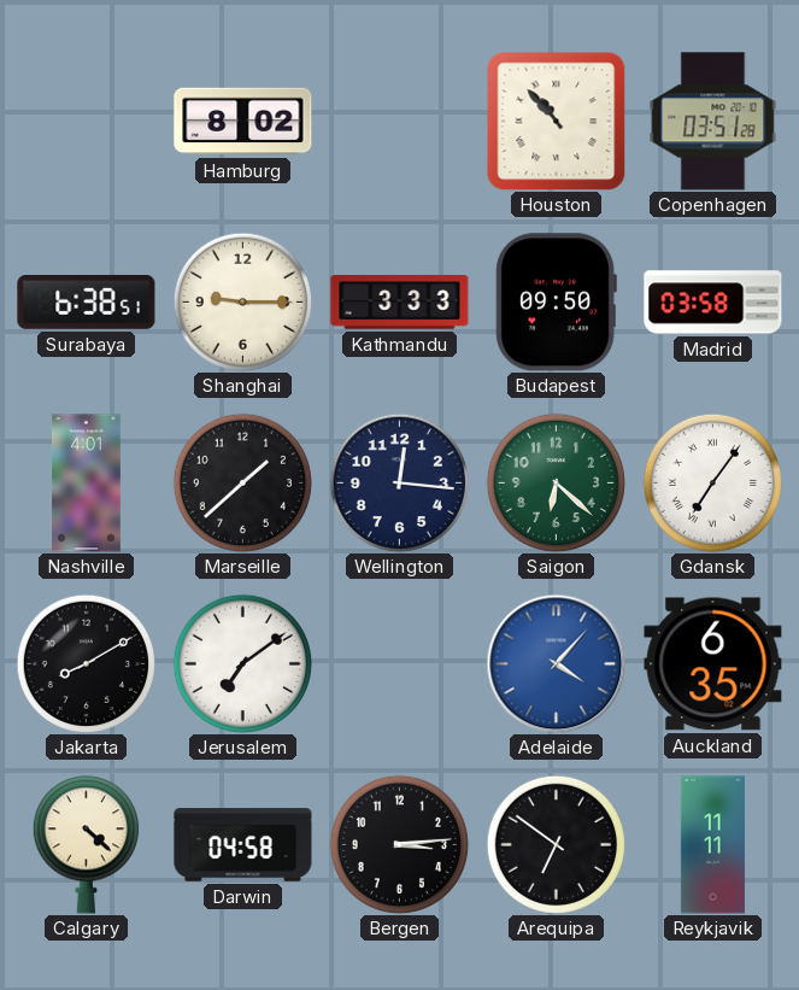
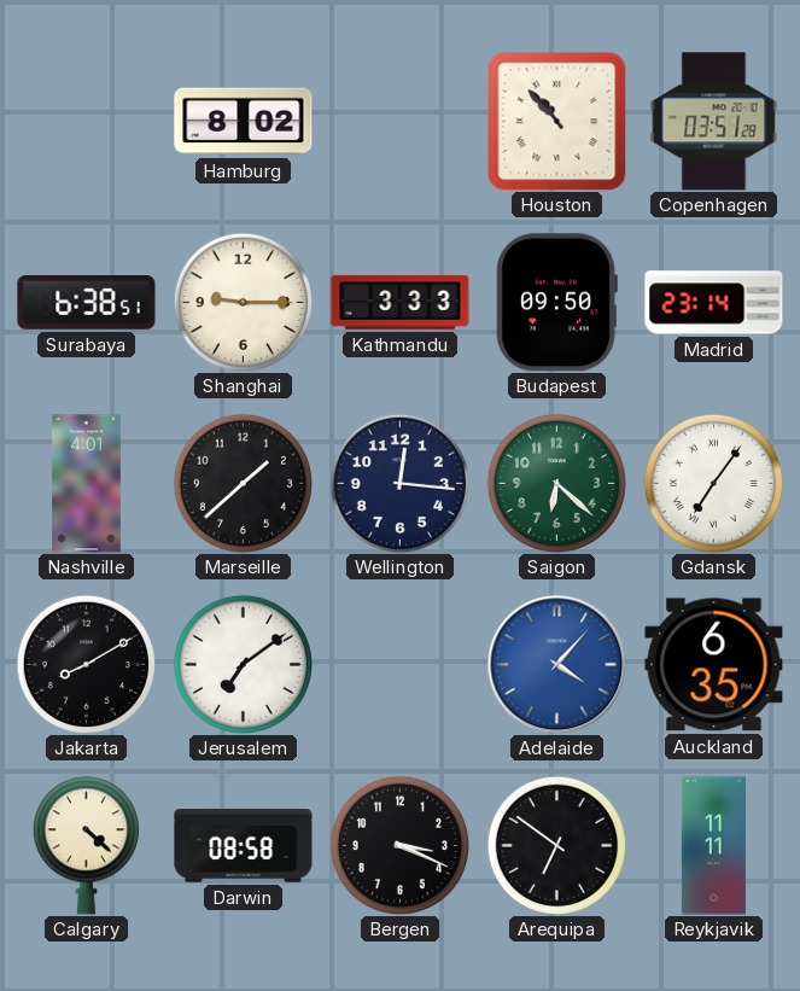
Madrid: 03:58 -> 23:14 (714, 303)
Darwin: 04:58 -> 08:58 (244, 846)
Bergen: 3:14 -> 3:19 (399, 845)
